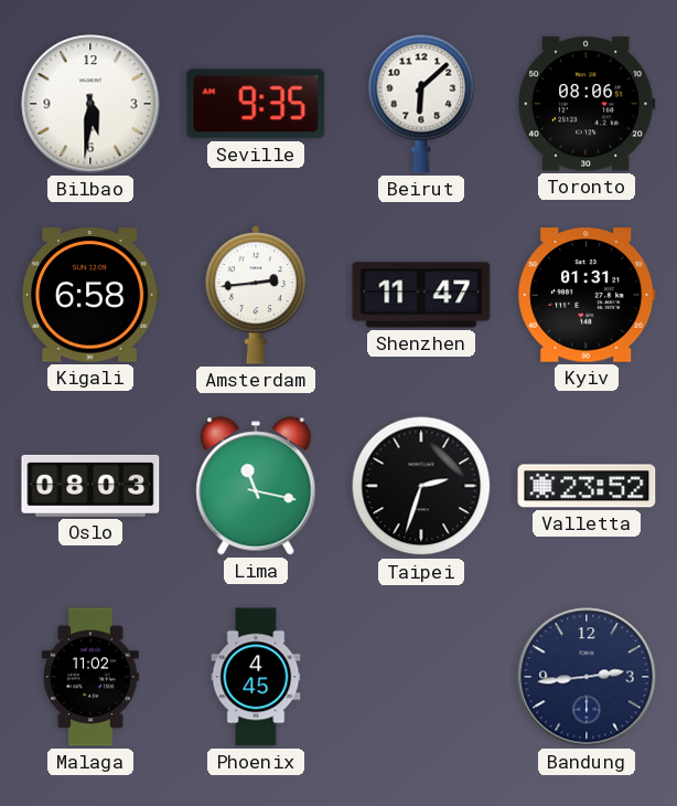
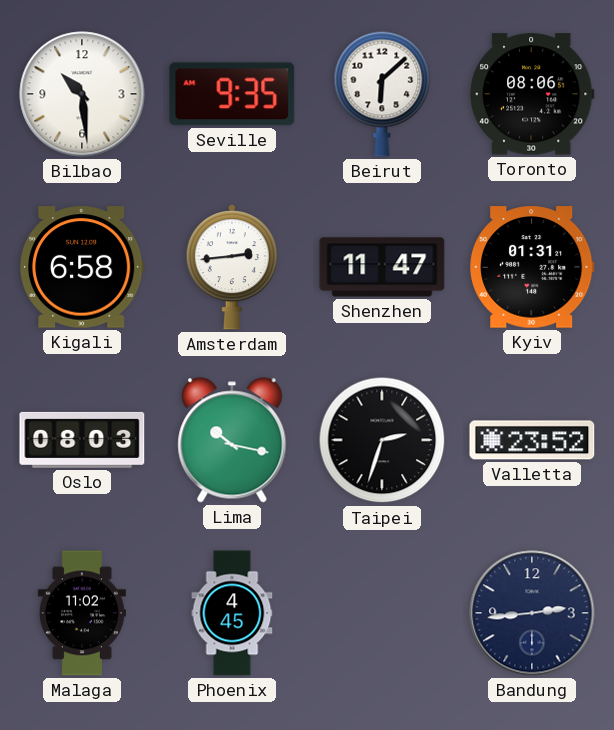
Bilbao: 5:31 -> 10:29 (82, 94)
Lima: 11:17 -> 10:17 (232, 440)
